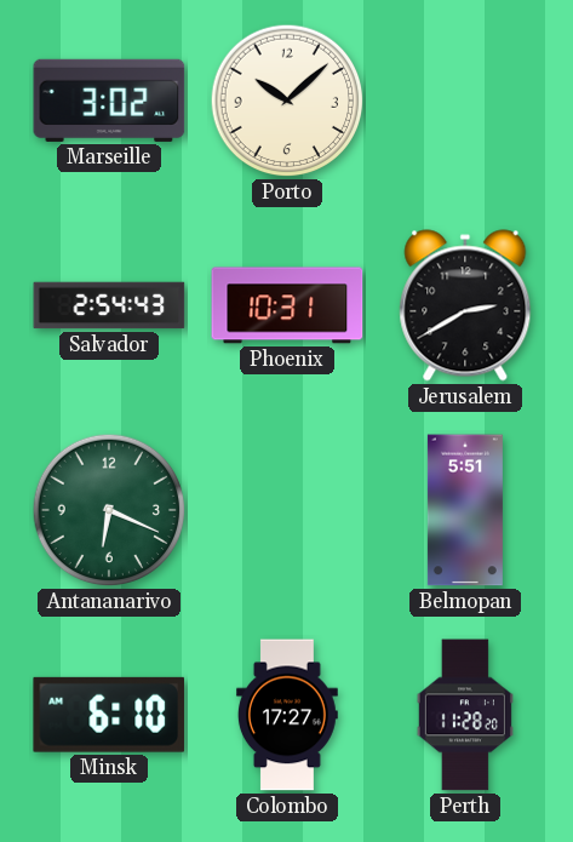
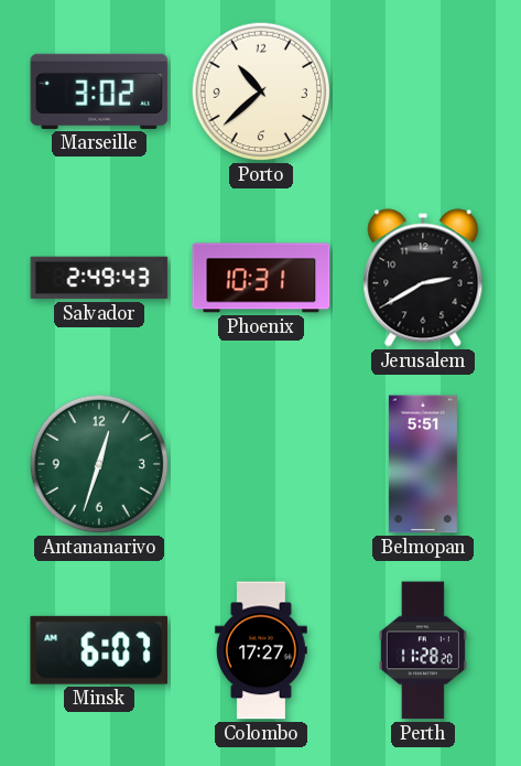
Porto: 10:08 -> 10:38 (261, 91)
Salvador: 2:54 -> 2:49 (99, 278)
Antananarivo: 6:19 -> 12:33 (99, 464)
Minsk: 6:10 -> 6:07 (99, 650)
